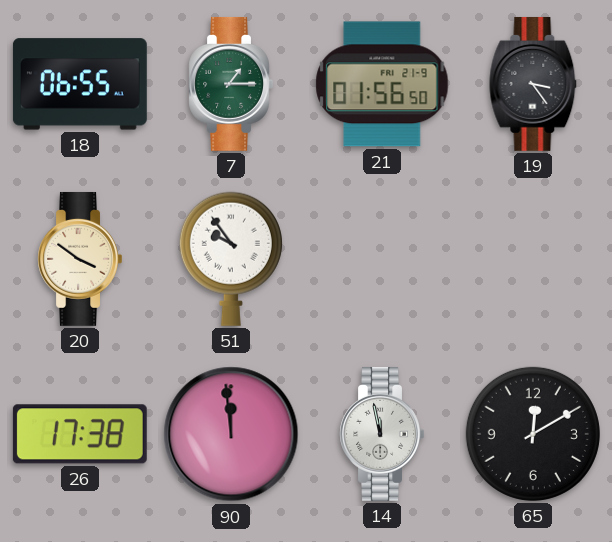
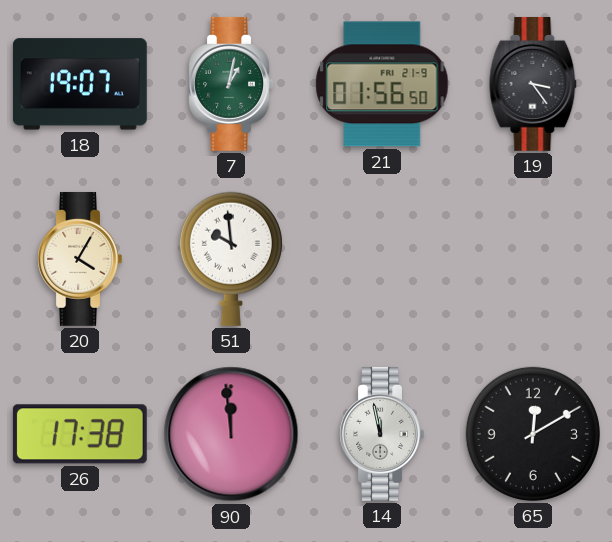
18: 06:55 -> 19:07 (80, 84)
7: 1:15 -> 1:02 (231, 84)
20: 3:51 -> 4:05 (80, 259)
51: 9:54 -> 9:59 (231, 259)
